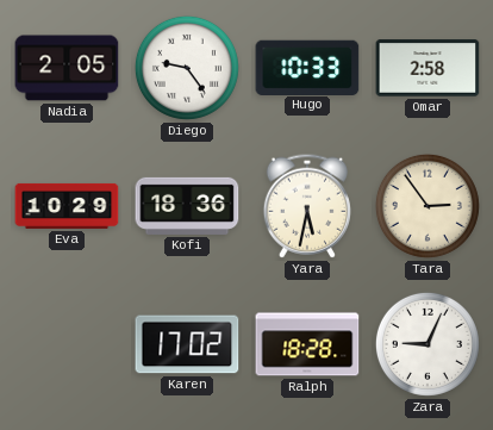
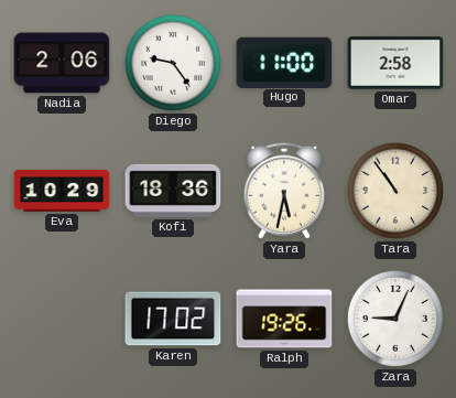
Nadia: 2:05 -> 2:06 (62, 63)
Hugo: 10:33 -> 11:00 (284, 62)
Tara: 2:54 -> 10:54 (395, 191)
Ralph: 18:28 -> 19:26 (284, 319)
